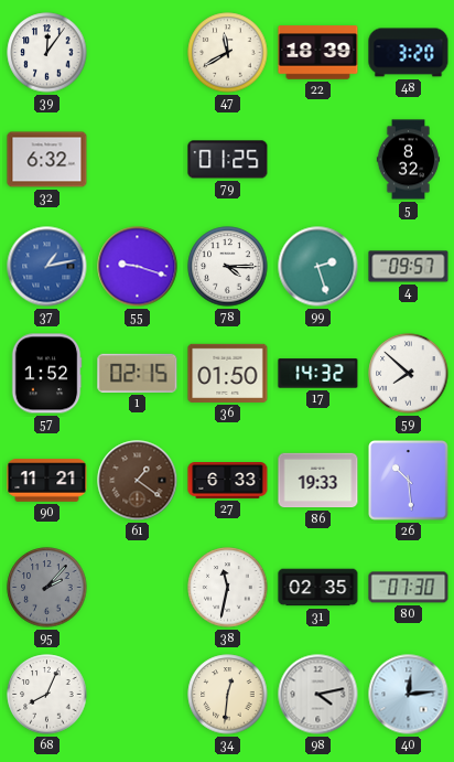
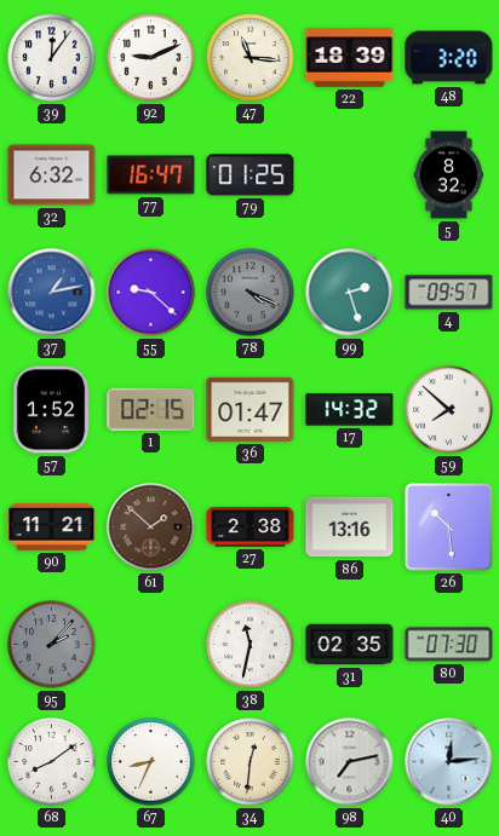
92: none -> 9:11 (151, 58)
47: 11:40 -> 11:16 (251, 58)
77: none -> 16:47 (151, 175)
55: 9:18 -> 9:22 (151, 293)
78: 4:15 -> 4:19 (251, 293)
78 dial: white -> grey (251, 293)
36: 01:50 -> 01:47 (251, 409)
61: 1:21 -> 1:52 (151, 527)
27: 6:33 -> 2:38 (251, 527)
86: 19:33 -> 13:16 (350, 527)
68: 8:04 -> 8:09 (52, 762)
67: none -> 8:34 (151, 762)
98: 4:13 -> 7:13 (350, 762)
